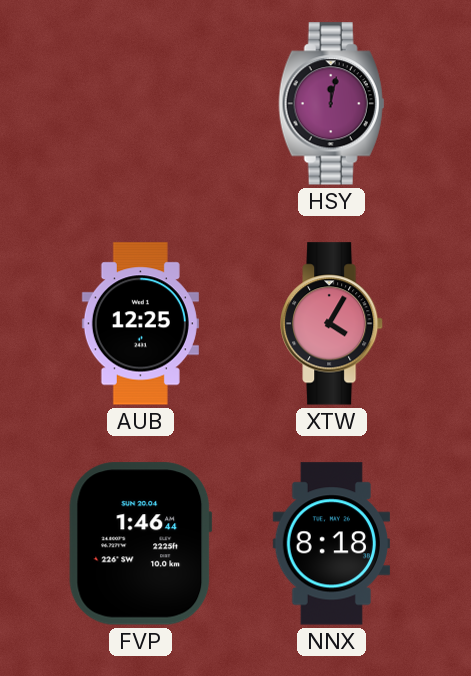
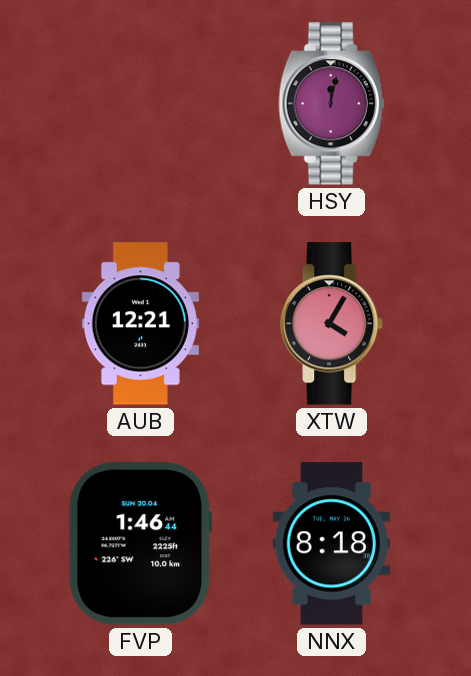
AUB: 12:25 -> 12:21 (140, 324)
